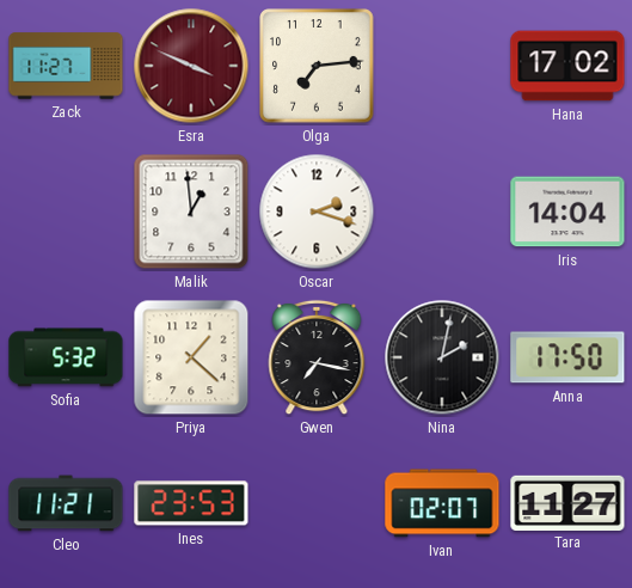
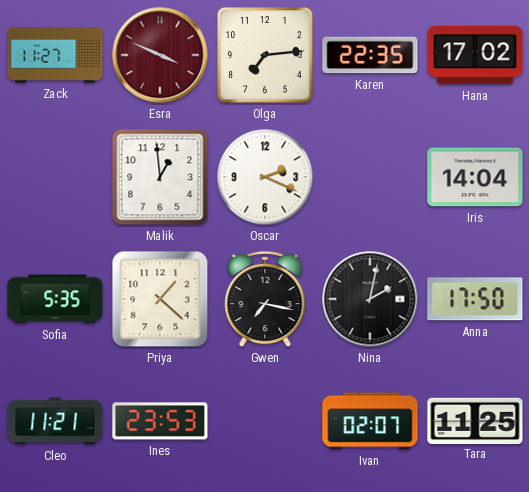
Karen: none -> 22:35 (370, 55)
Oscar: 2:18 -> 2:19 (265, 177)
Sofia: 5:32 -> 5:35 (55, 299)
Tara: 11:27 -> 11:25 (475, 420)
